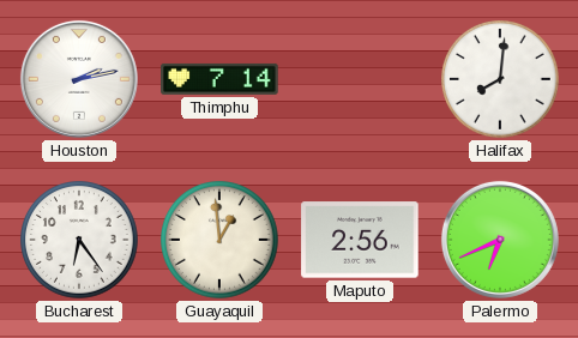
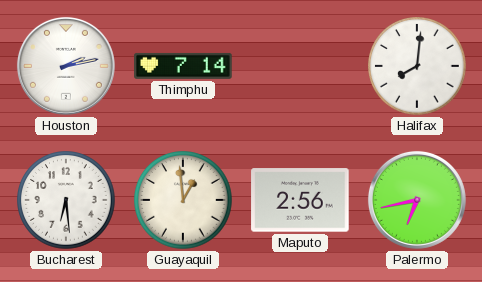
Bucharest: 6:24 -> 6:29 (66, 200)
Palermo: 6:41 -> 6:43 (417, 200)
